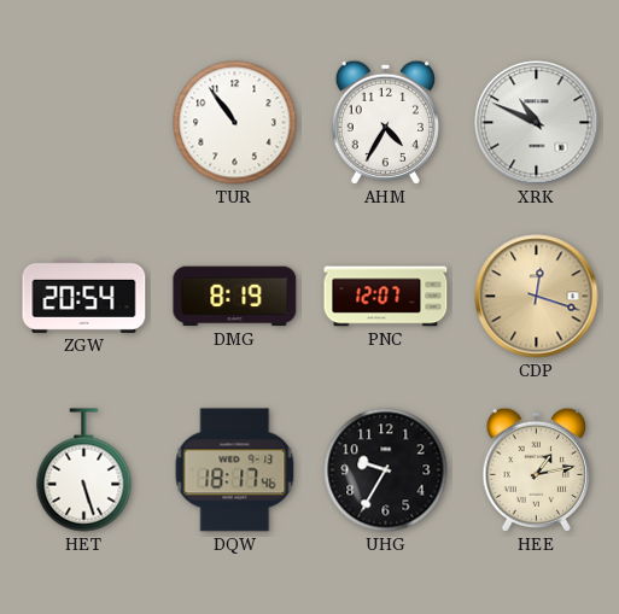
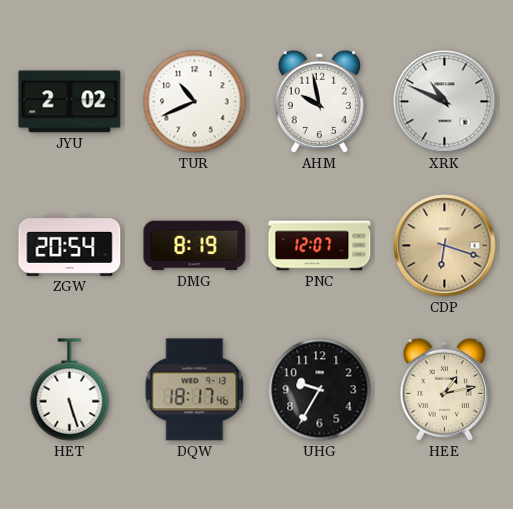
JYU: none -> 2:02 (70, 102)
TUR: 10:54 -> 10:41 (195, 102)
AHM: 4:35 -> 9:58 (319, 101)
CDP: 12:18 -> 6:18 (445, 246)
